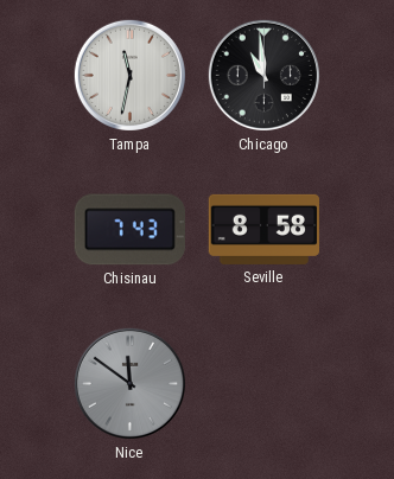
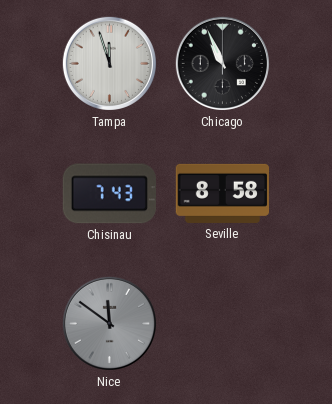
Tampa: 11:32 -> 11:57 (109, 63)
Chicago: 10:59 -> 10:56 (222, 63)
